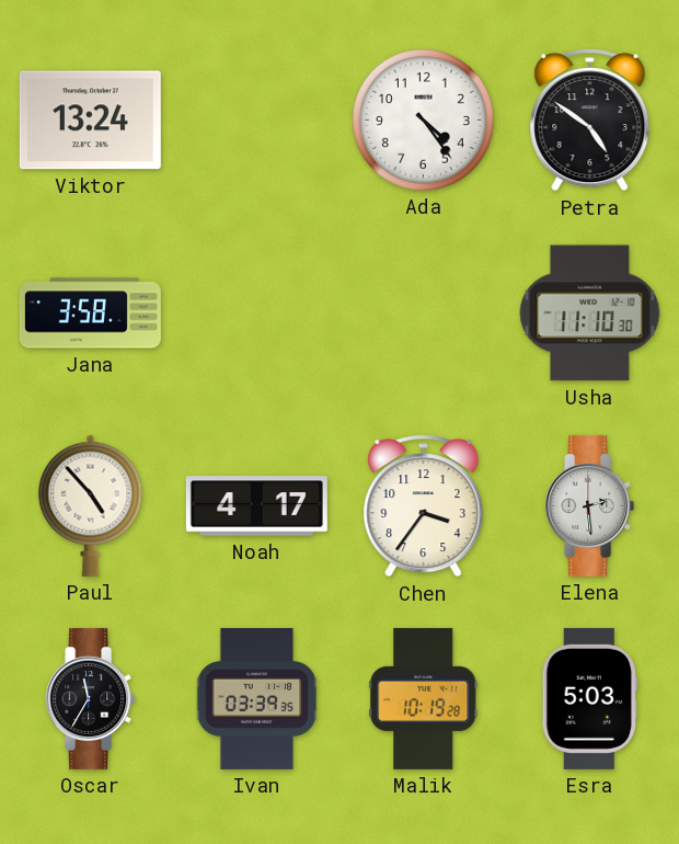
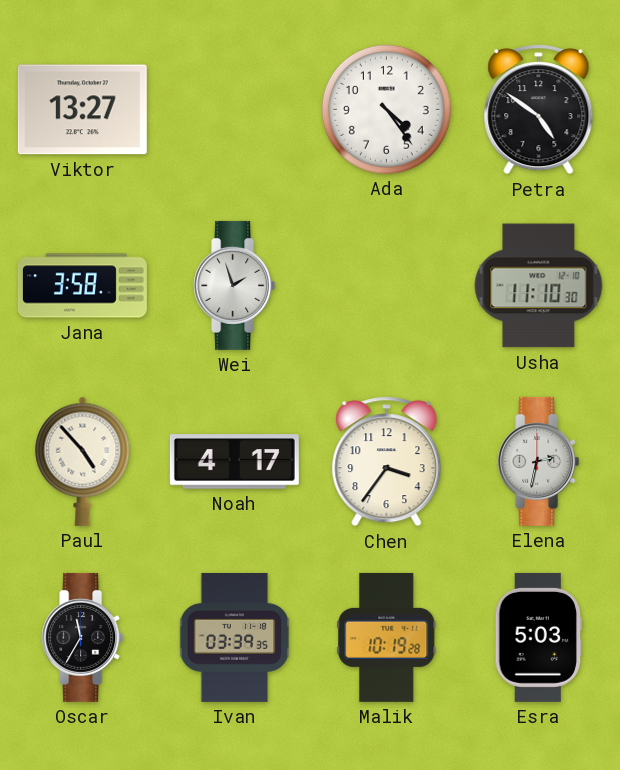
Viktor: 13:24 -> 13:27 (82, 110)
Wei: none -> 1:57 (235, 285)
Elena: 2:29 -> 2:32 (539, 461)
